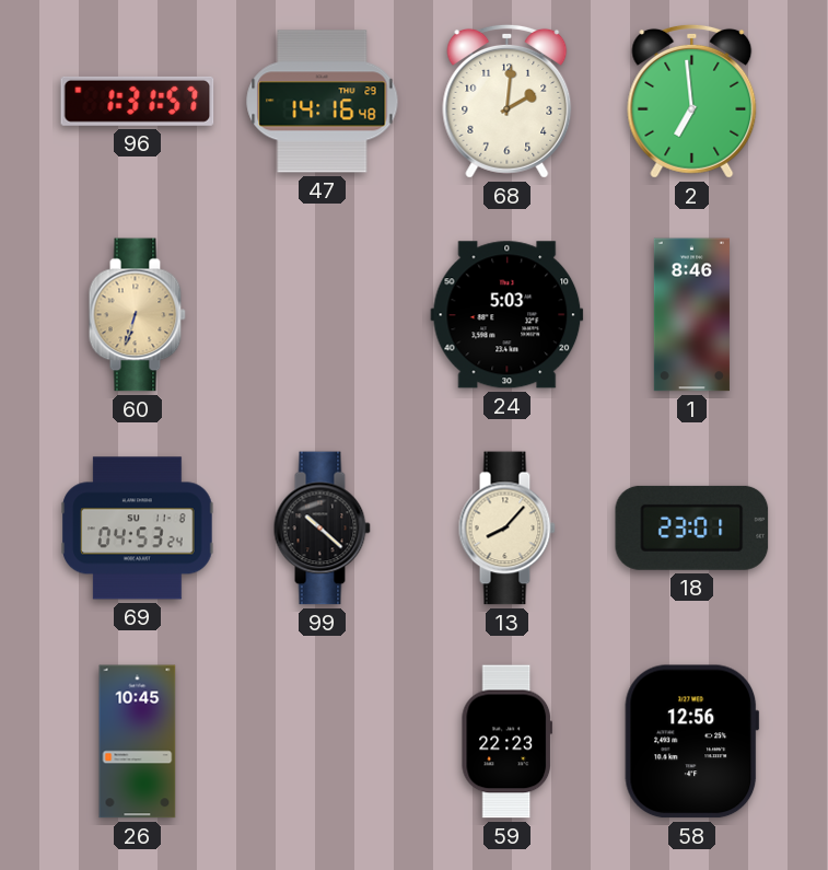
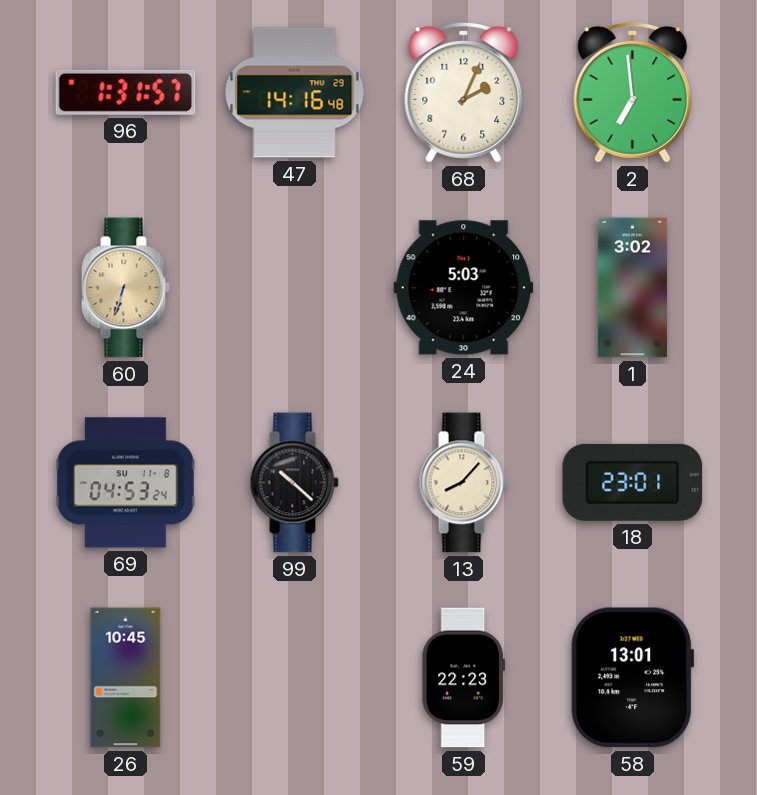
68: 2:01 -> 2:04 (464, 92)
1: 8:46 -> 3:02 (632, 288)
58: 12:56 -> 13:01 (633, 678)
